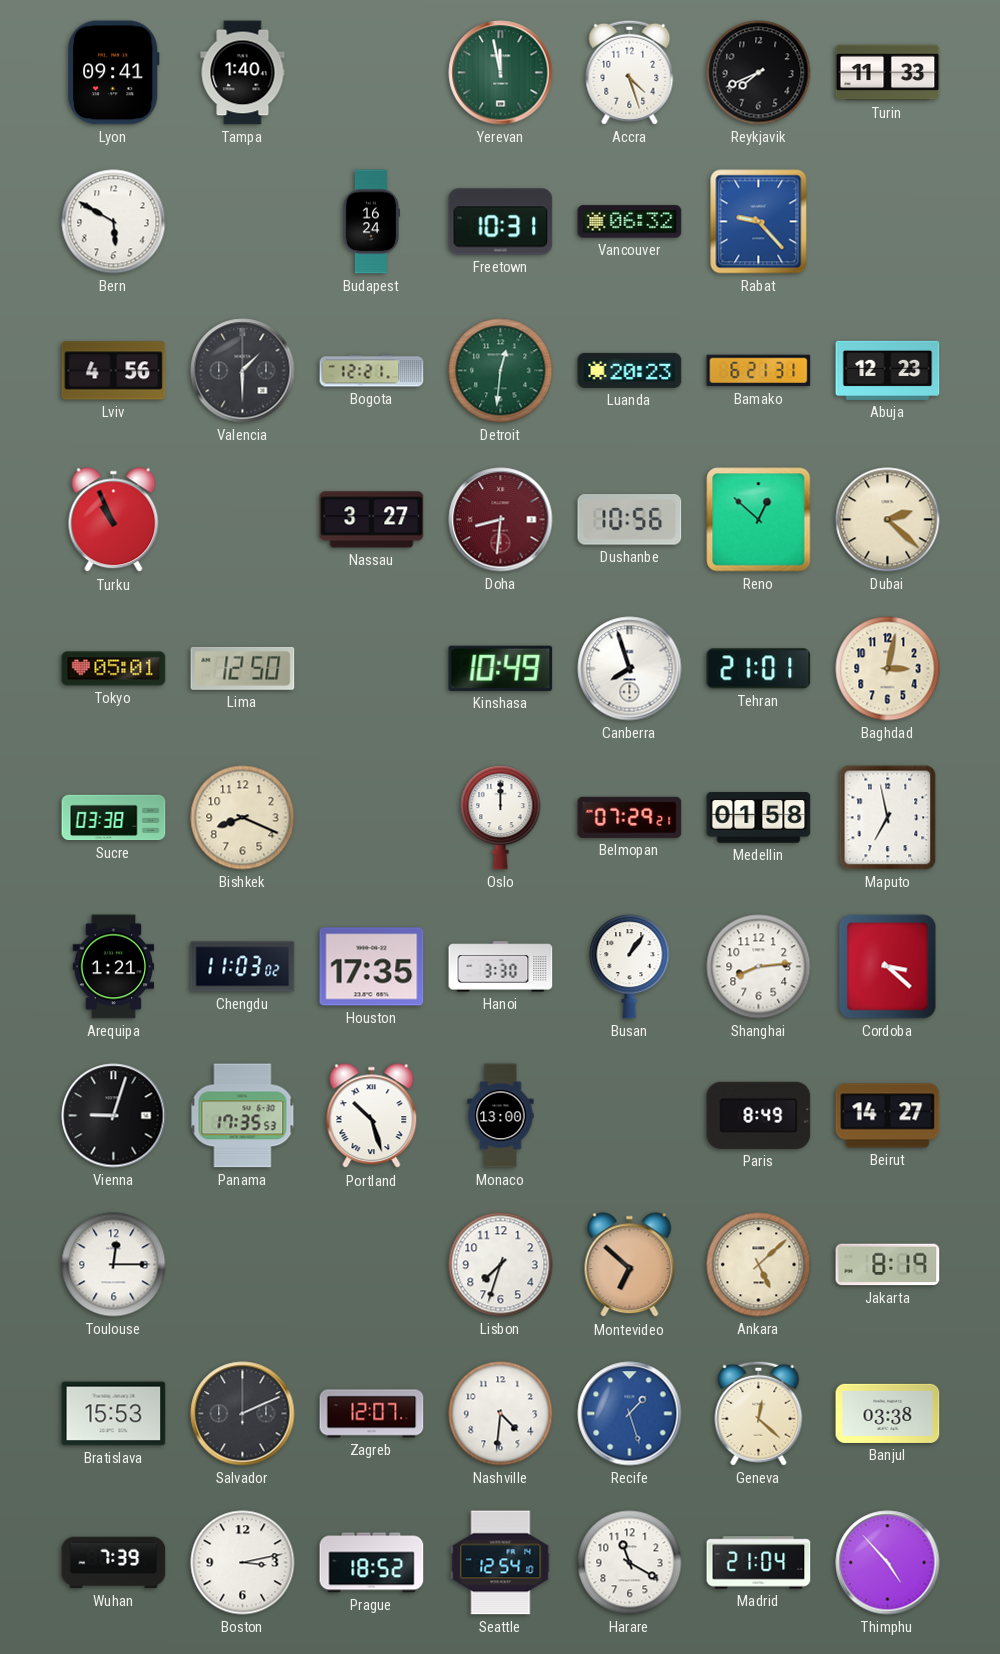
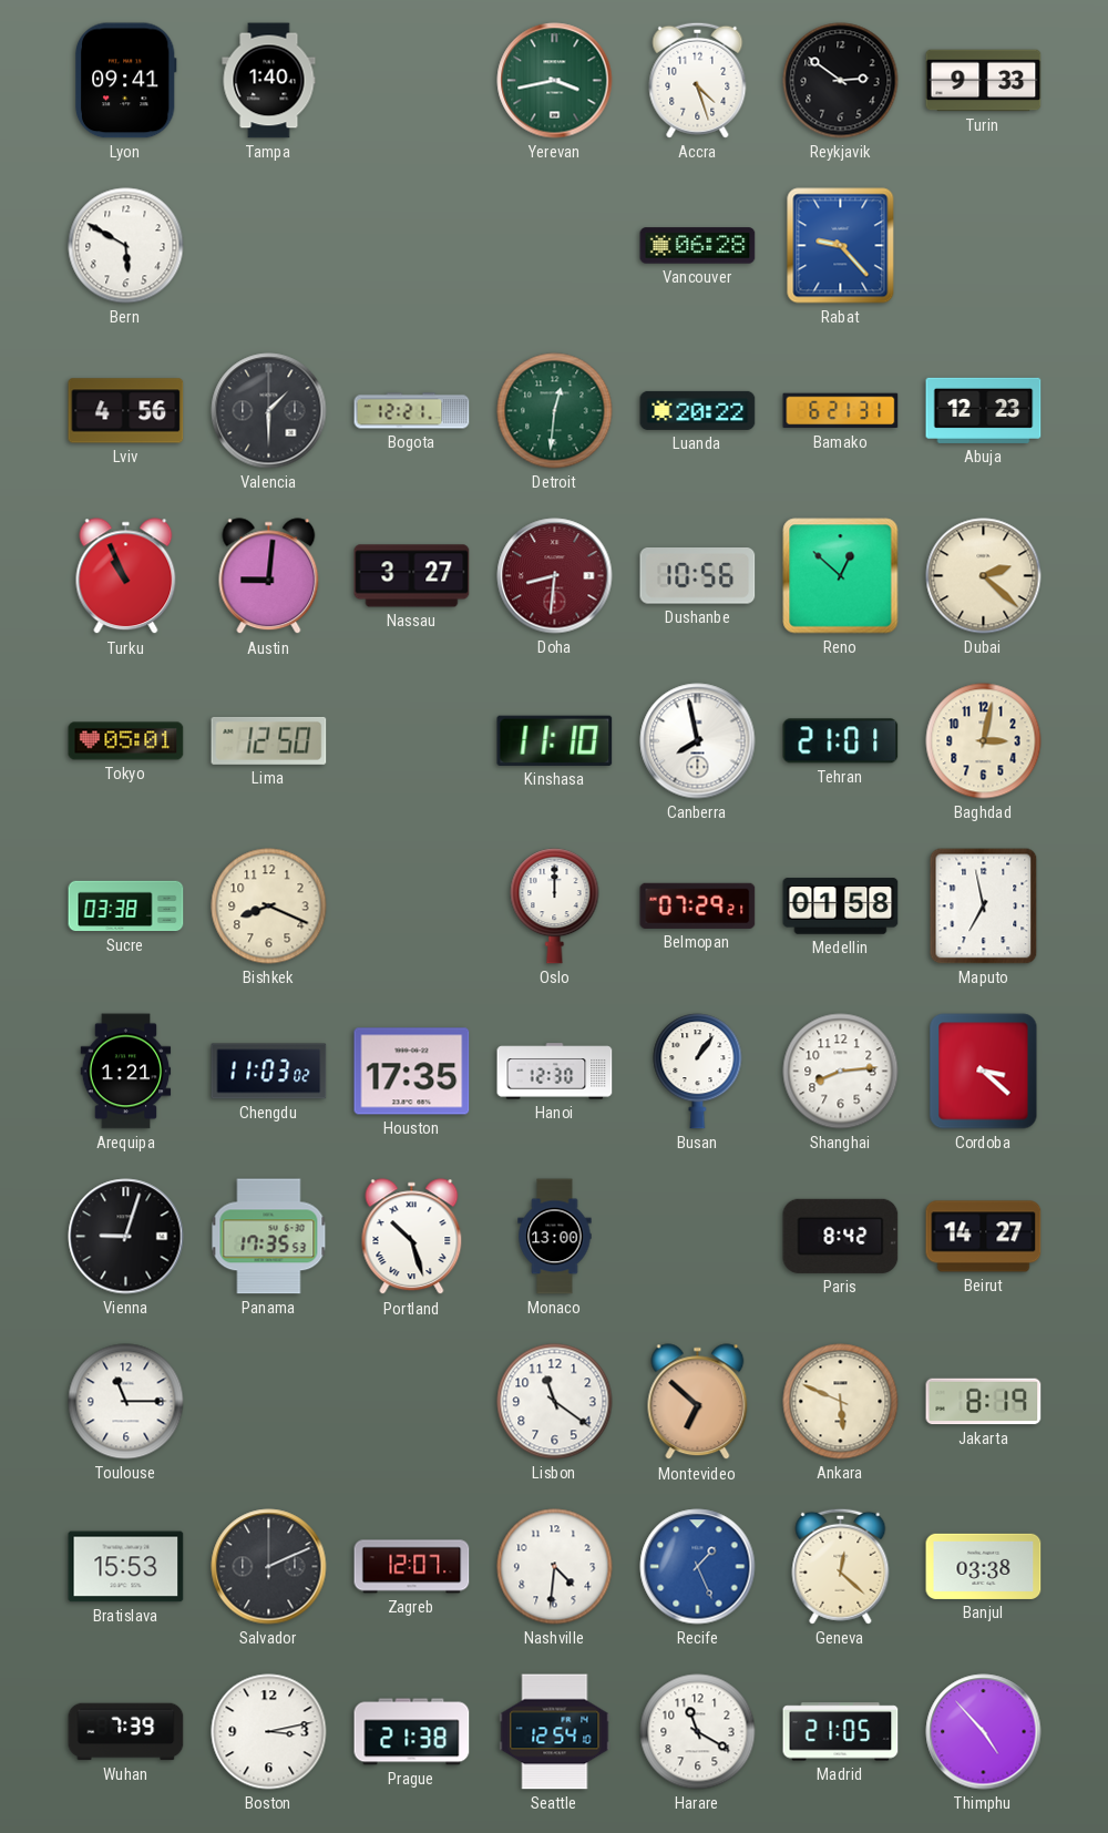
Yerevan: 11:58 -> 3:43 (555, 81)
Reykjavik: 7:41 -> 2:51 (841, 81)
Turin: 11:33 -> 9:33 (984, 81)
Budapest: 16:24 -> none (370, 222)
Freetown: 10:31 -> none (501, 222)
Vancouver: 06:32 -> 06:28 (698, 246)
Luanda: 20:23 -> 20:22 (698, 410)
Austin: none -> 9:01 (269, 576)
Kinshasa: 10:49 -> 11:10 (555, 740)
Canberra: 7:57 -> 7:58 (698, 741)
Hanoi: 3:30 -> 12:30 (555, 1072)
Paris: 8:49 -> 8:42 (841, 1236)
Toulouse: 12:15 -> 11:15 (126, 1402)
Lisbon: 7:33 -> 11:21 (555, 1402)
Ankara: 5:08 -> 5:49 (841, 1402)
Recife: 1:27 -> 1:26 (698, 1567)
Prague: 18:52 -> 21:38 (412, 1732)
Madrid: 21:04 -> 21:05 (841, 1732)
